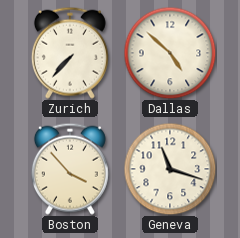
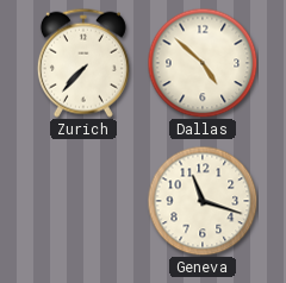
Boston: 3:53 -> none (70, 169)
